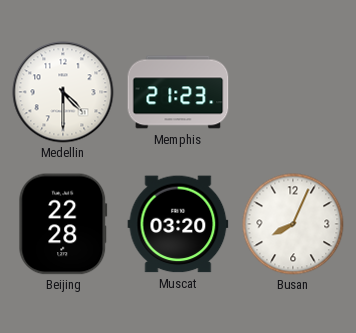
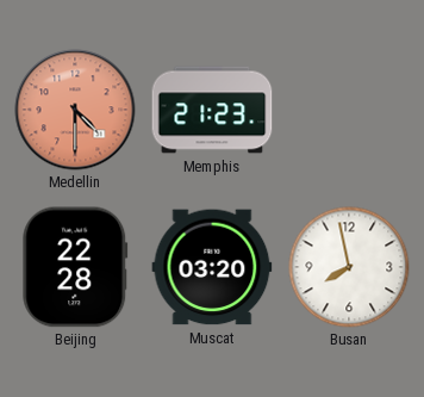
Medellin dial: white -> salmon (75, 110)
Busan: 8:04 -> 7:58 (349, 267)
